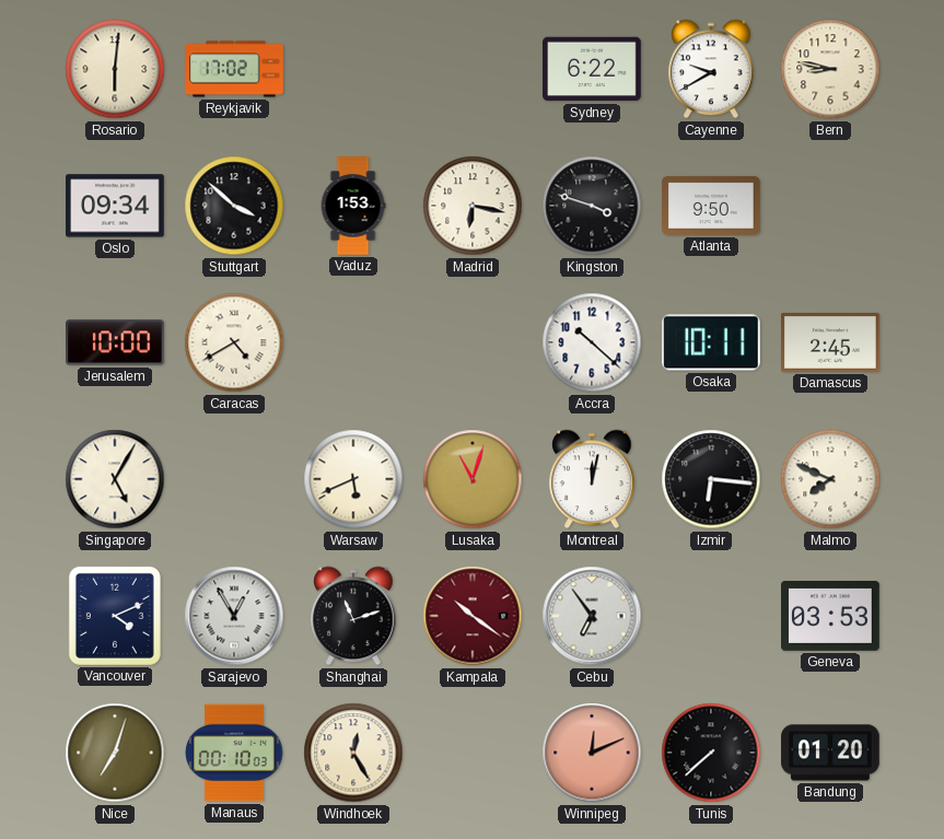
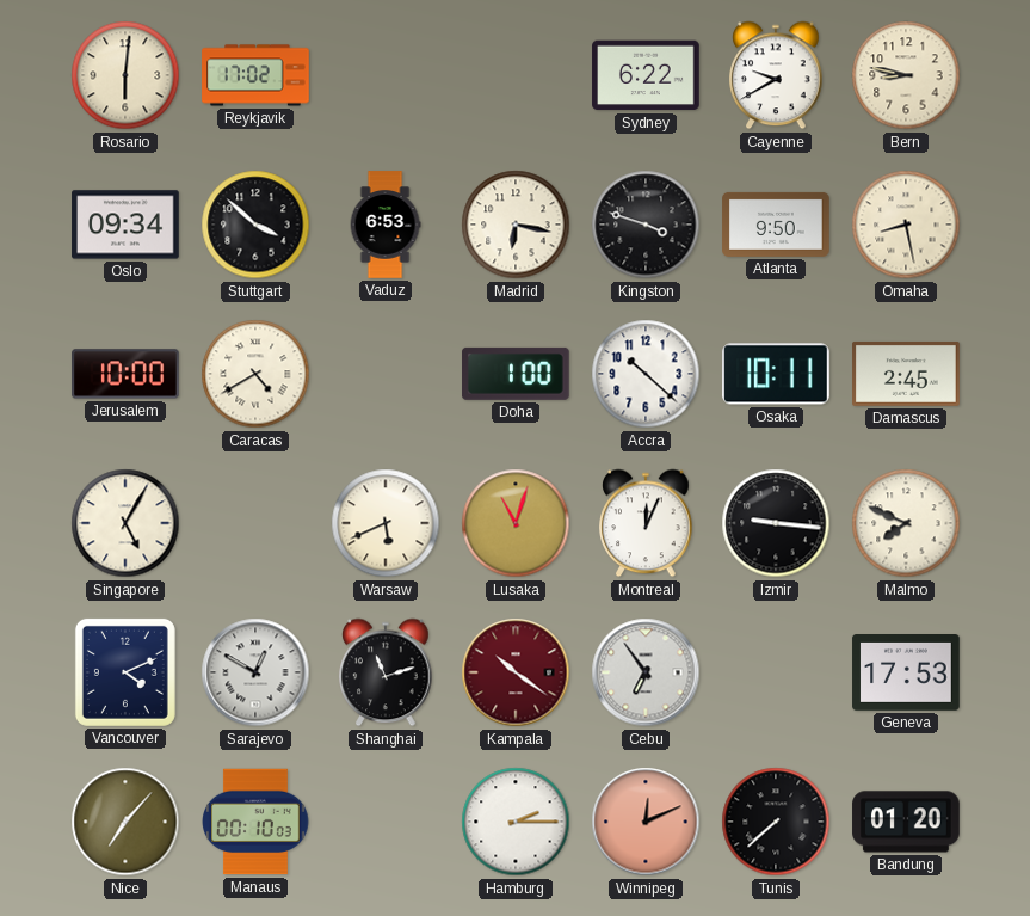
Vaduz: 1:53 -> 6:53 (386, 225)
Omaha: none -> 8:28 (906, 225)
Doha: none -> 1:00 (517, 374)
Montreal: 12:02 -> 12:04 (646, 523)
Izmir: 6:16 -> 9:16 (776, 523)
Sarajevo: 12:55 -> 12:50 (255, 672)
Geneva: 03:53 -> 17:53 (906, 674)
Nice: 7:03 -> 7:07 (125, 822)
Windhoek: 12:25 -> none (353, 753)
Hamburg: none -> 2:15 (516, 822)
